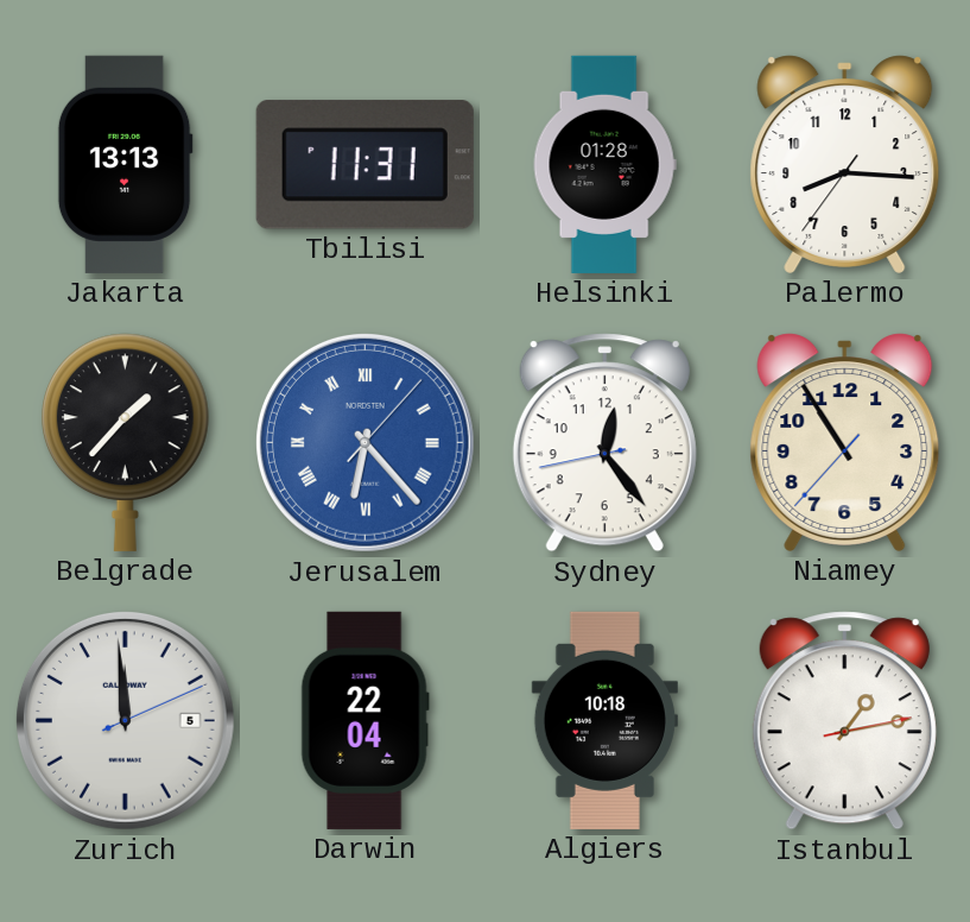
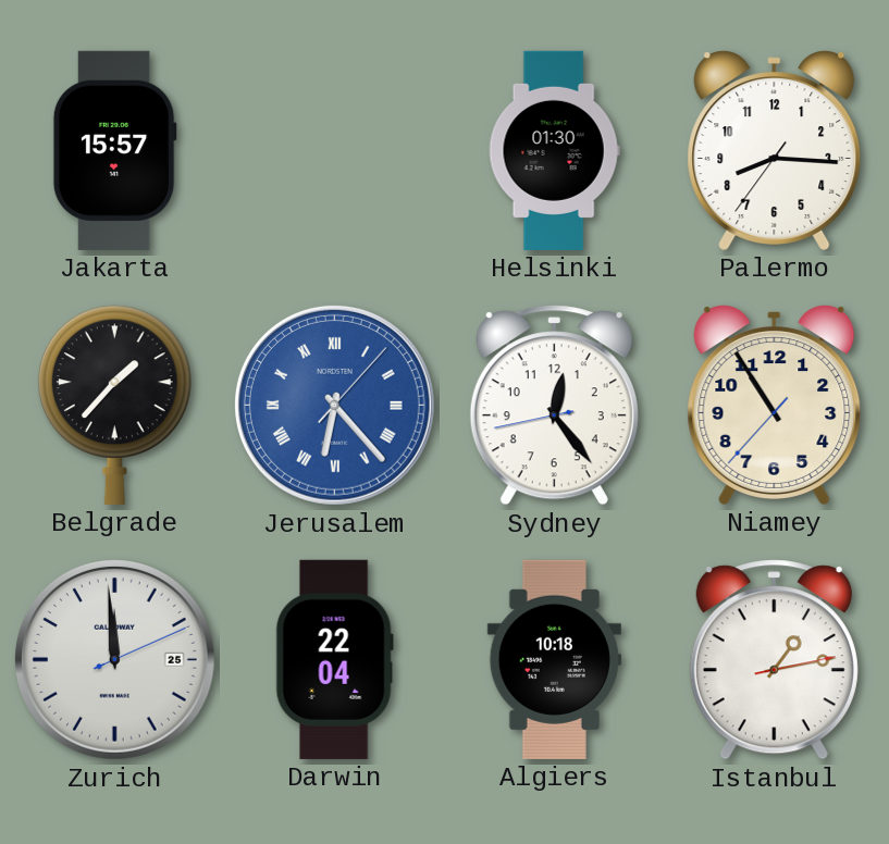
Jakarta: 13:13 -> 15:57 (114, 150)
Tbilisi: 11:31 -> none (364, 165)
Helsinki: 01:28 -> 01:30 (554, 150)
Zurich date: 5 -> 25 (114, 659)
